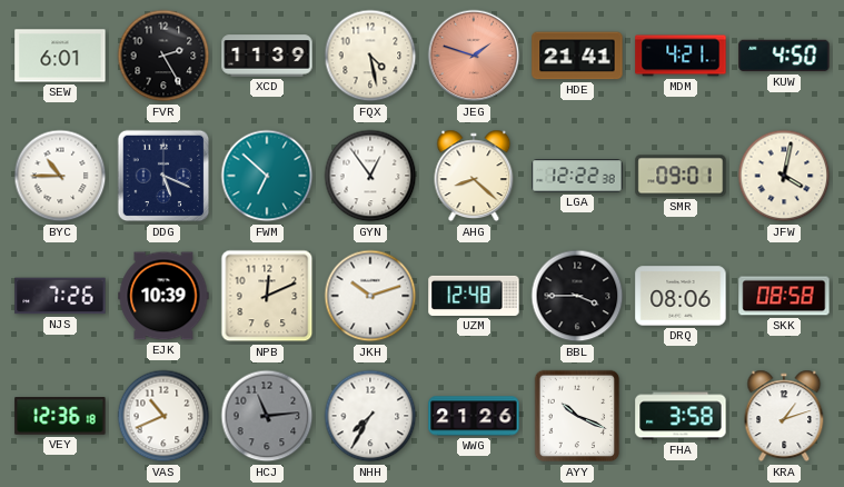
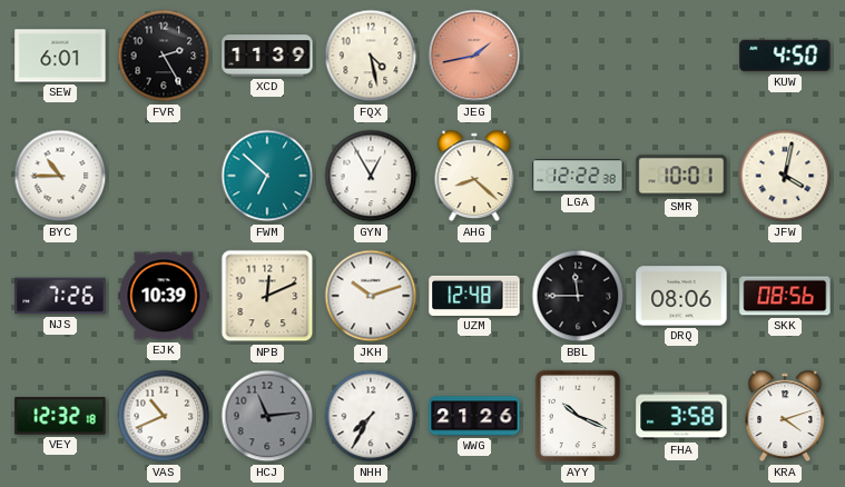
JEG: 1:48 -> 1:43 (474, 56)
HDE: 21:41 -> none (577, 56)
MDM: 4:21 -> none (681, 56)
DDG: 5:19 -> none (163, 176)
GYN: 12:54 -> 12:55 (371, 176)
SMR: 09:01 -> 10:01 (681, 176)
BBL: 3:45 -> 11:45 (578, 296)
SKK: 08:58 -> 08:56 (785, 296)
VEY: 12:36 -> 12:32 (60, 416)
KRA: 1:12 -> 4:12 (785, 416)
